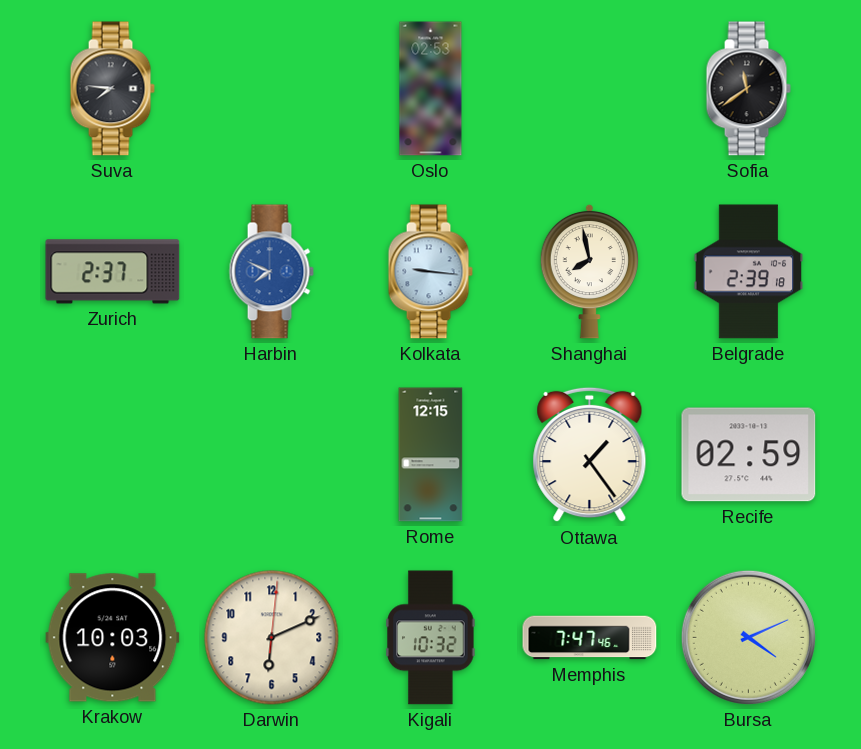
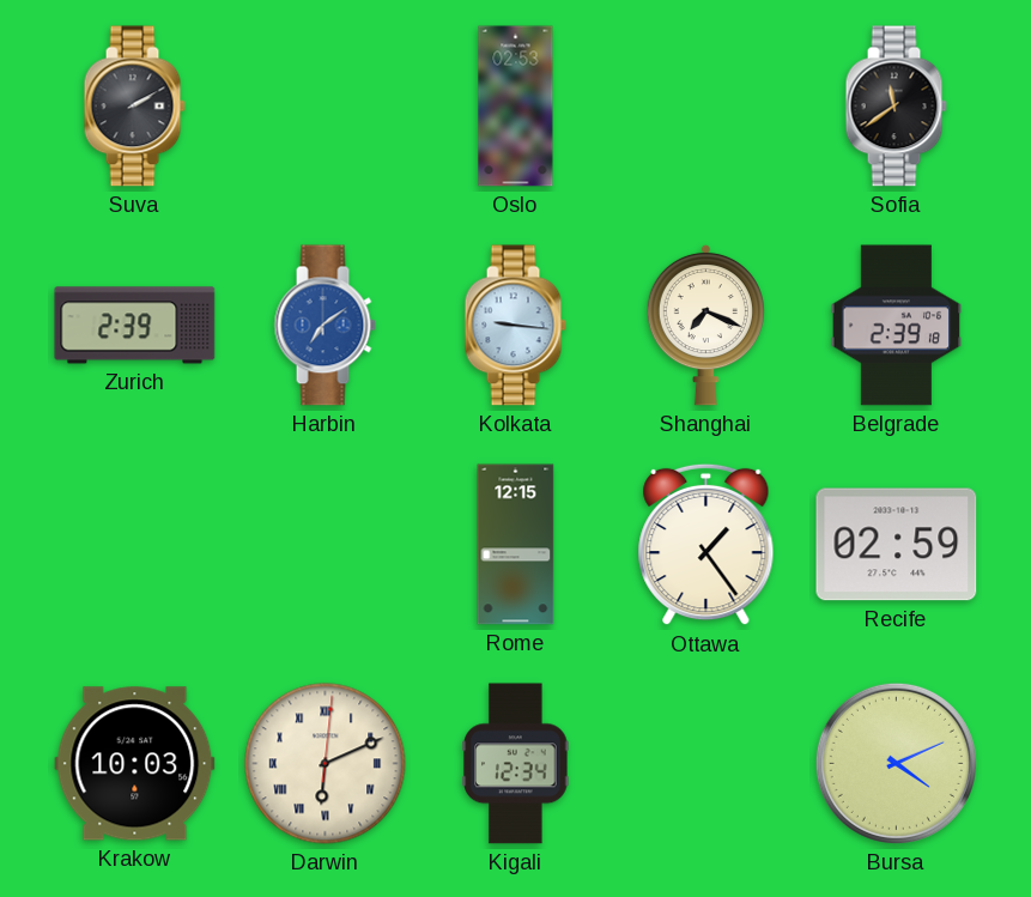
Suva: 7:46 -> 2:10 (134, 107)
Zurich: 2:37 -> 2:39 (135, 326)
Harbin: 7:49 -> 7:09 (325, 326)
Shanghai: 7:58 -> 7:19 (705, 325)
Darwin numerals: Arabic -> Roman (326, 764)
Kigali: 10:32 -> 12:34 (516, 764)
Memphis: 7:47 -> none (590, 638)
